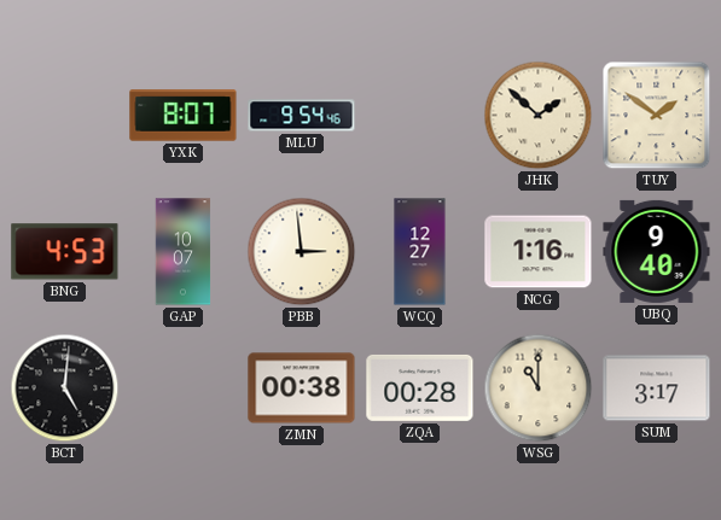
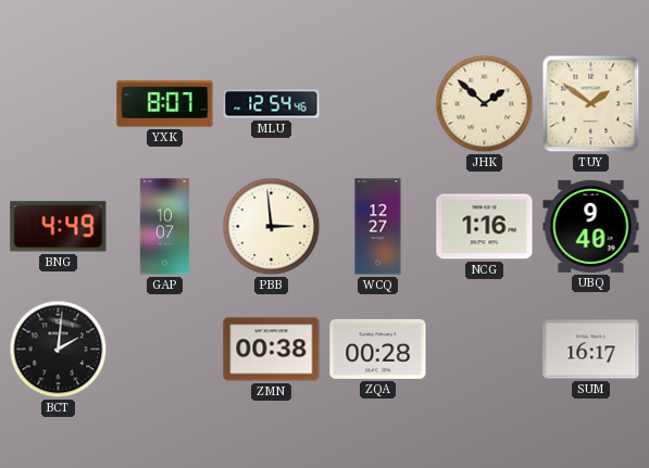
MLU: 9:54 -> 12:54 (272, 104)
BNG: 4:53 -> 4:49 (59, 227)
BCT: 5:01 -> 2:01 (59, 350)
WSG: 11:00 -> none (539, 388)
SUM: 3:17 -> 16:17 (591, 350)
